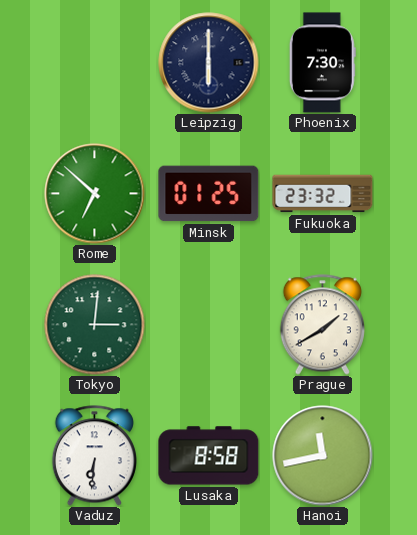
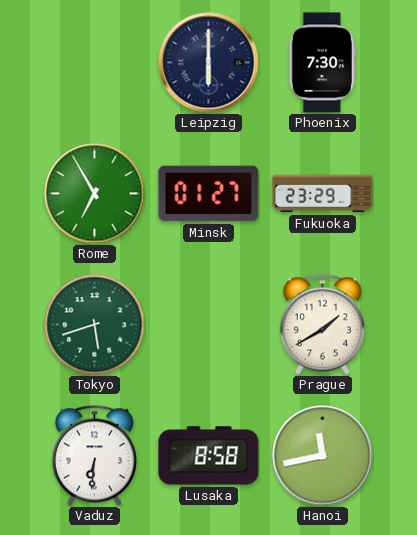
Rome: 6:52 -> 6:55 (95, 194)
Minsk: 01:25 -> 01:27 (209, 194)
Fukuoka: 23:32 -> 23:29 (323, 194)
Tokyo: 3:01 -> 5:42 (95, 325)
